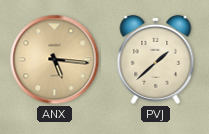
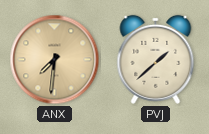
ANX: 5:16 -> 7:31 (55, 60)
